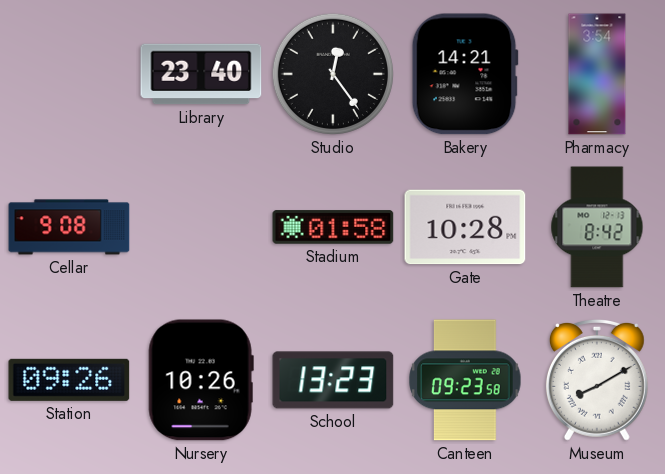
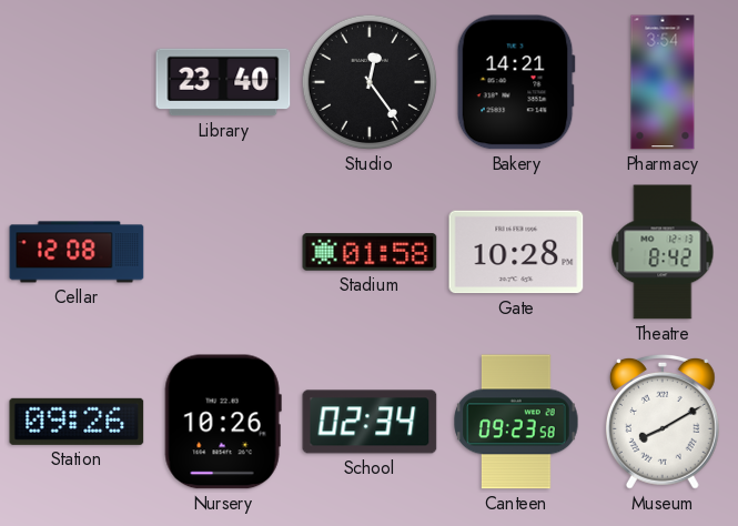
Cellar: 9:08 -> 12:08 (77, 252)
School: 13:23 -> 02:34 (370, 422)
